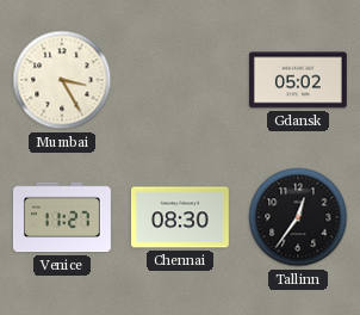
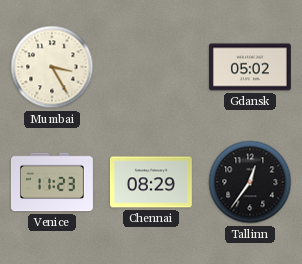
Venice: 11:27 -> 11:23 (52, 182)
Chennai: 08:30 -> 08:29 (151, 182)
